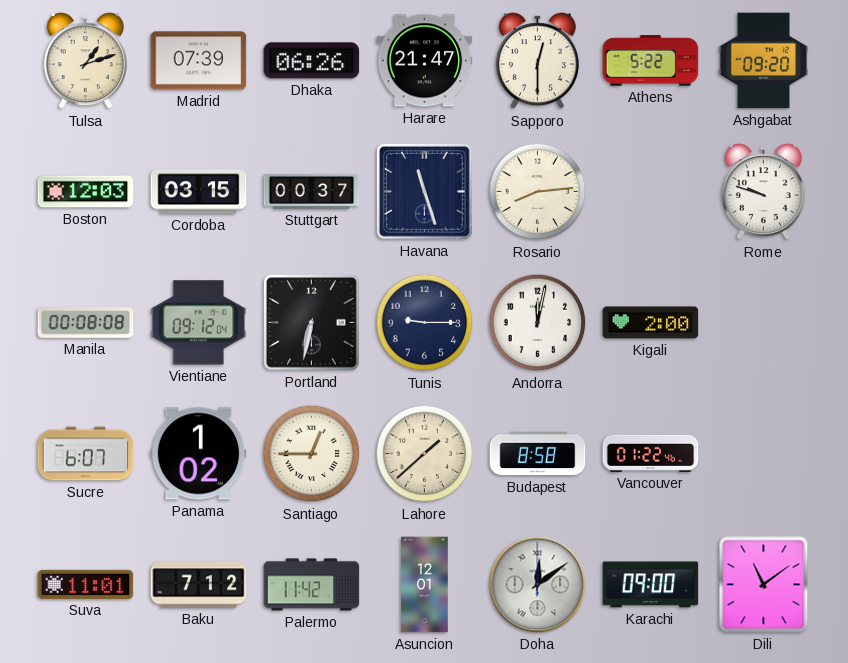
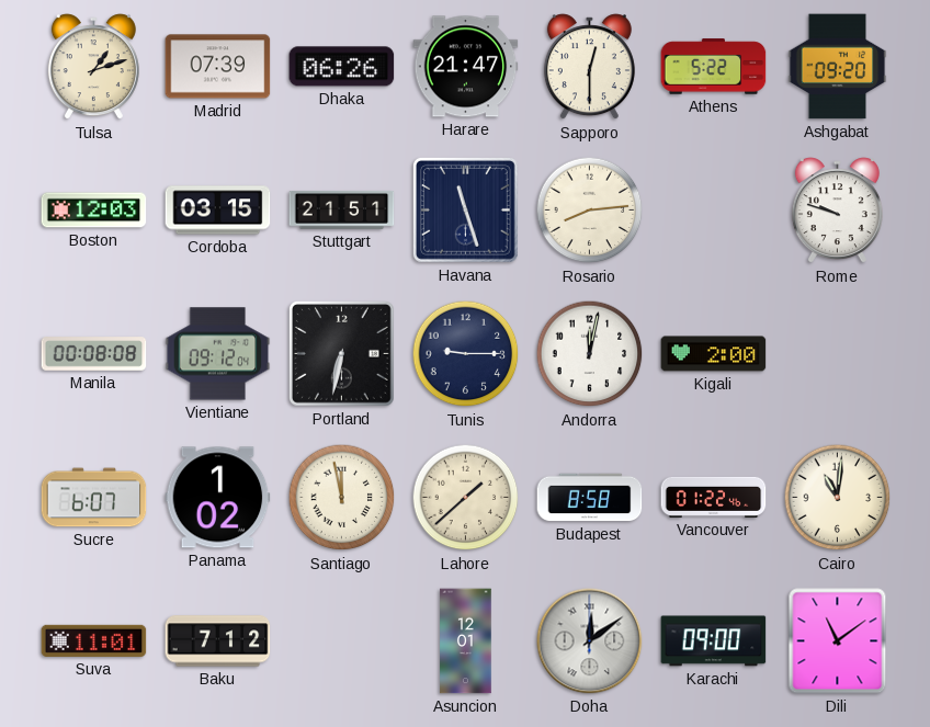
Stuttgart: 00:37 -> 21:51 (342, 211)
Santiago: 12:45 -> 11:58 (342, 498)
Cairo: none -> 11:01 (838, 498)
Palermo: 11:42 -> none (312, 585)
